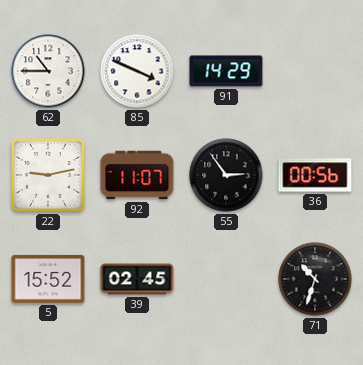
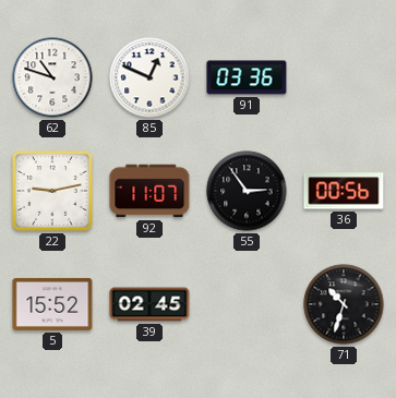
62: 10:45 -> 10:48 (52, 77)
85: 3:49 -> 12:49 (149, 77)
91: 14:29 -> 03:36 (247, 77)
